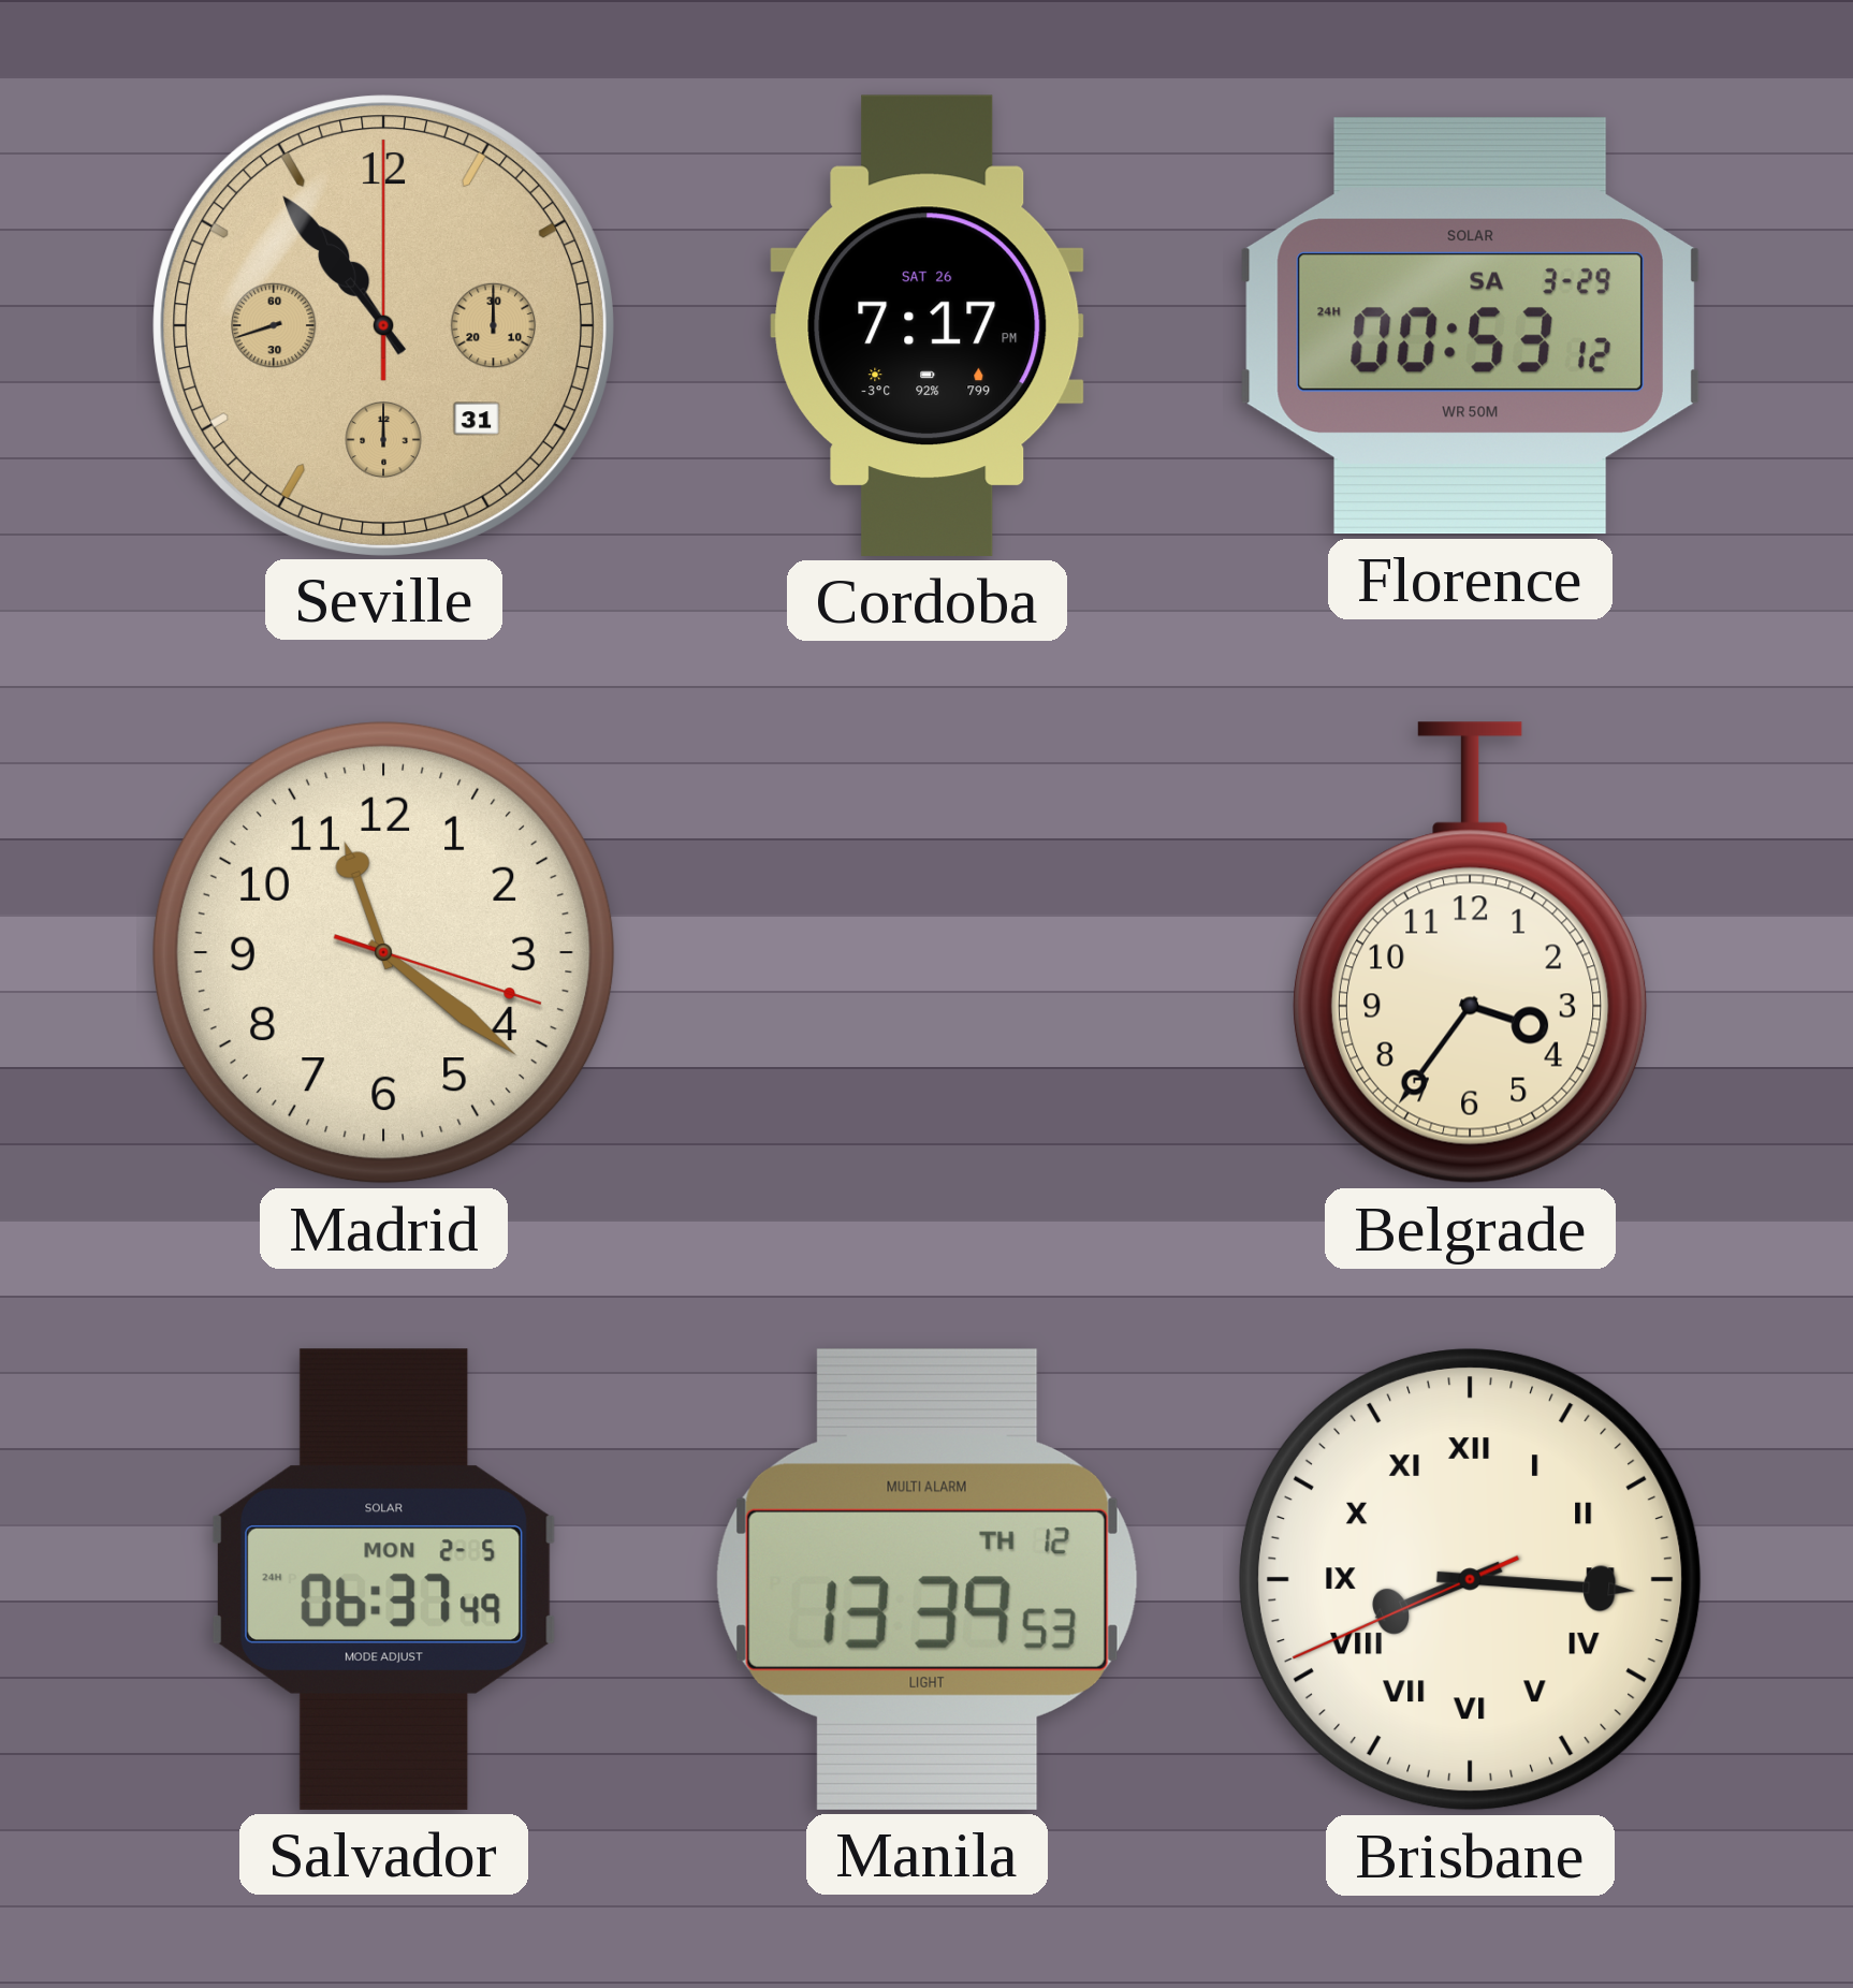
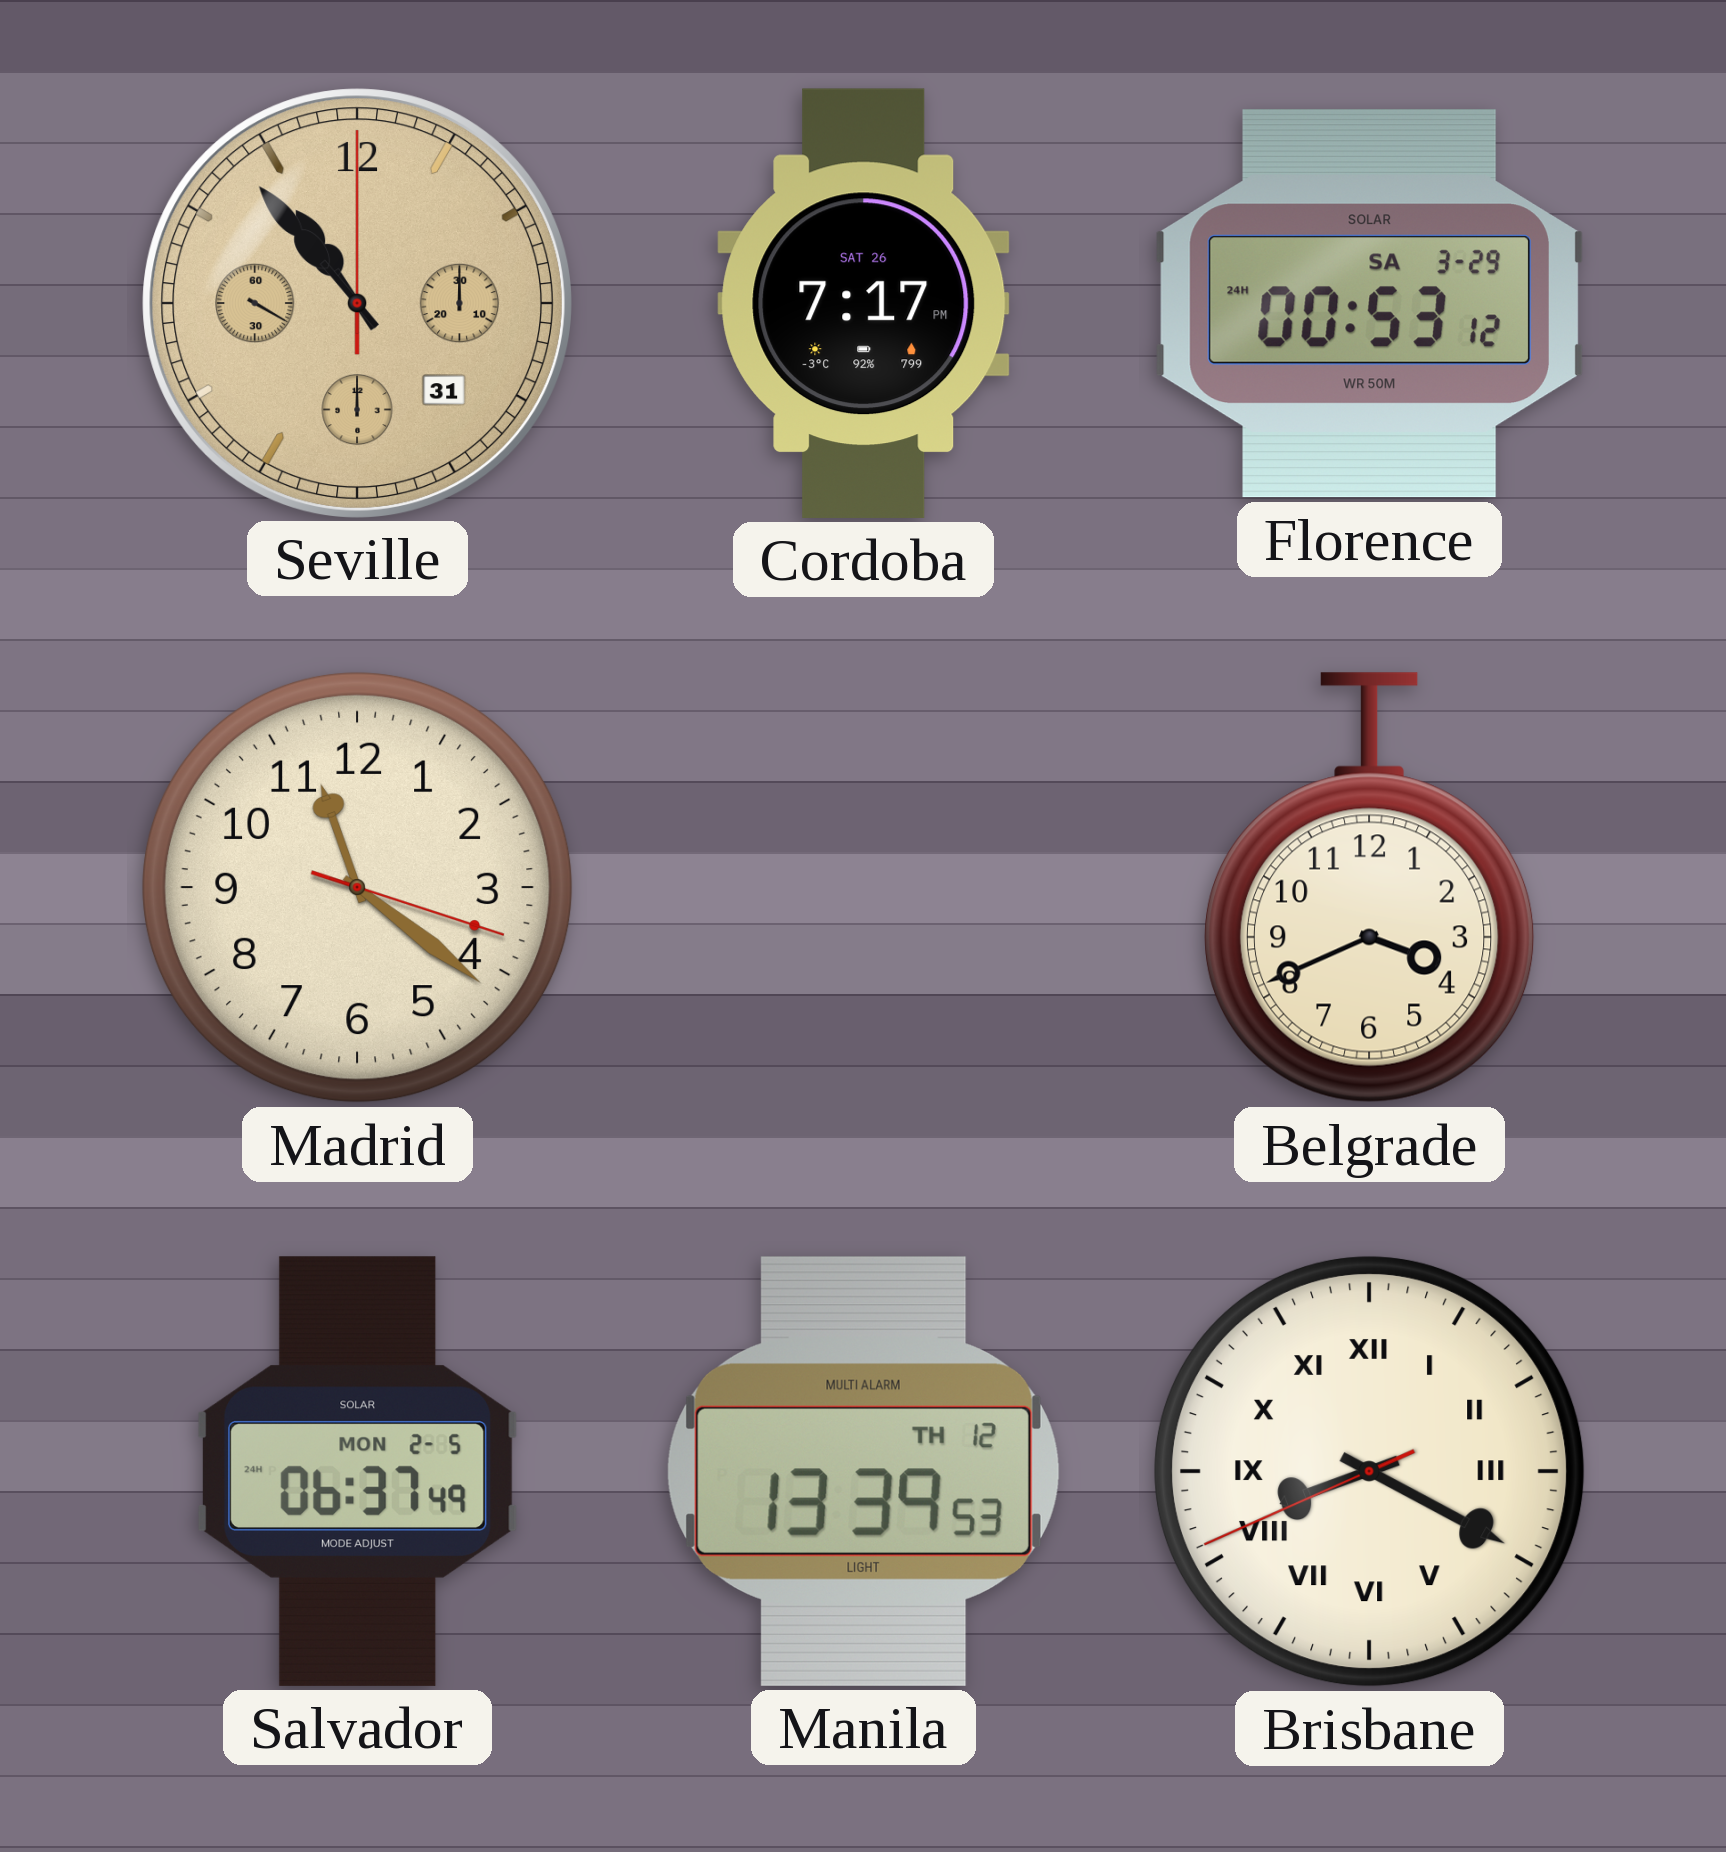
Seville: 10:53:42 -> 10:53:20 (357, 303)
Belgrade: 3:36 -> 3:41 (1369, 888)
Brisbane: 8:15 -> 8:19 (1369, 1471)
